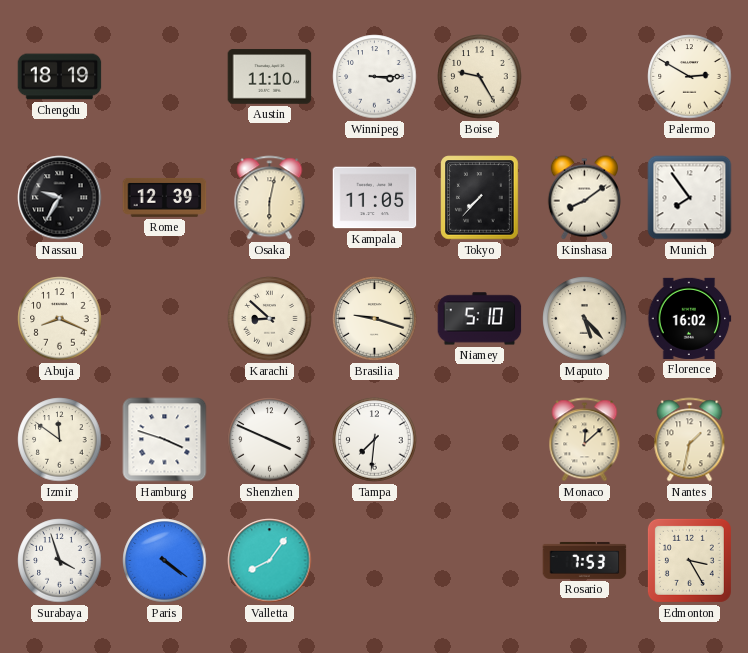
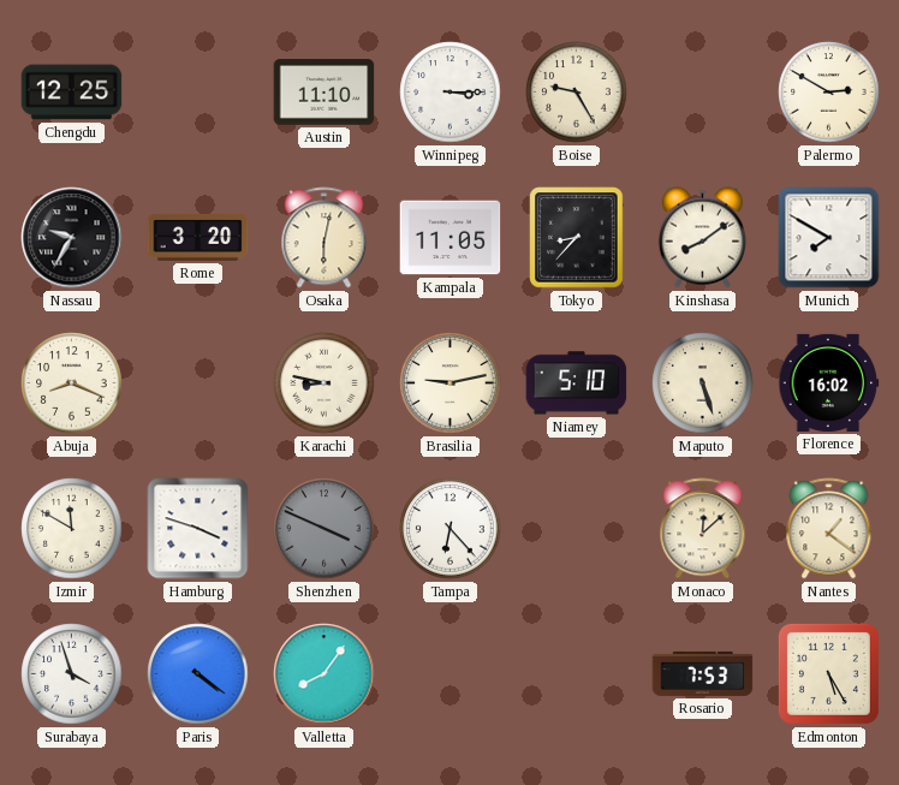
Chengdu: 18:19 -> 12:25 (72, 93)
Rome: 12:39 -> 3:20 (198, 237)
Tokyo: 7:37 -> 8:37 (577, 238)
Munich: 7:54 -> 7:50 (829, 238)
Karachi: 8:52 -> 8:47 (325, 383)
Brasilia: 9:18 -> 9:13 (451, 383)
Maputo: 5:23 -> 5:27 (703, 383)
Izmir: 11:51 -> 11:50 (72, 529)
Shenzhen dial: white -> grey (325, 529)
Tampa: 7:31 -> 6:23 (451, 529)
Nantes: 1:32 -> 1:21 (829, 529)
Edmonton: 3:25 -> 5:25 (828, 673)
